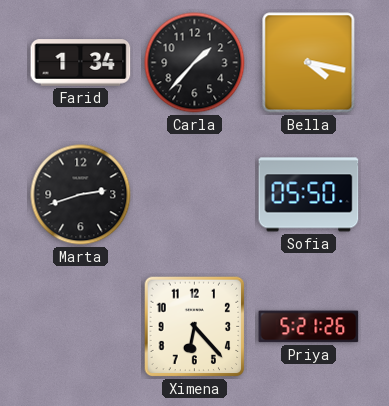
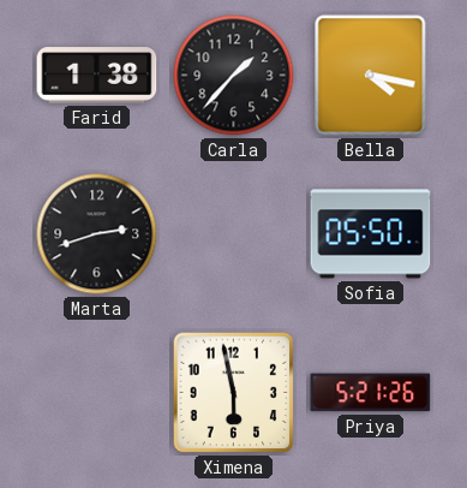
Farid: 1:34 -> 1:38 (97, 76)
Ximena: 6:23 -> 5:58 (234, 393)
